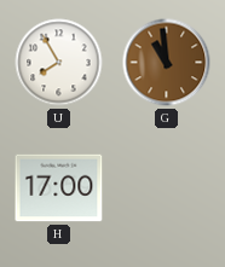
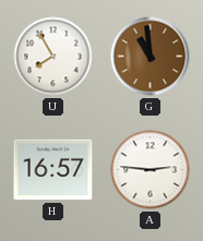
H: 17:00 -> 16:57 (53, 170)
A: none -> 2:46 (151, 170)
